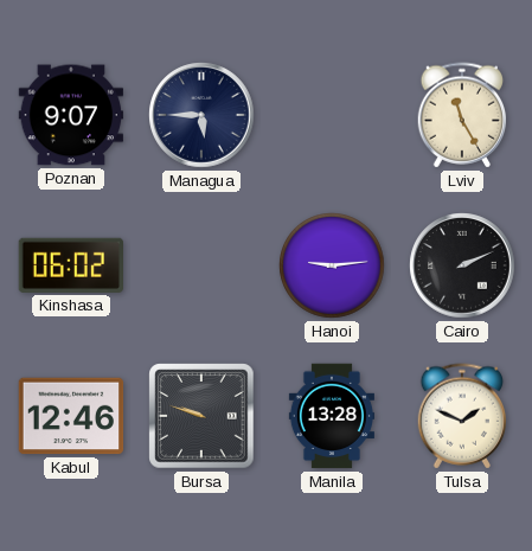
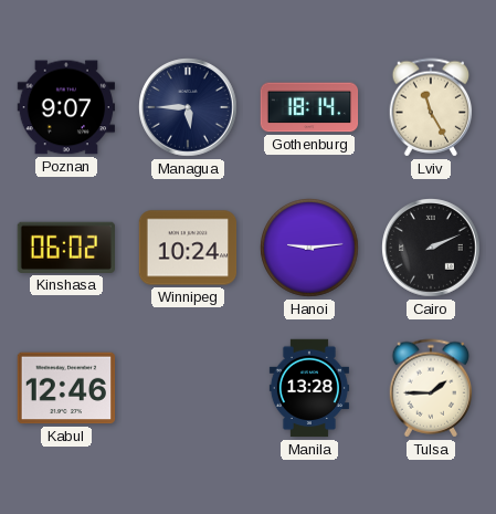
Gothenburg: none -> 18:14 (309, 107)
Winnipeg: none -> 10:24 (188, 248)
Bursa: 9:48 -> none (201, 416)
Tulsa: 1:49 -> 1:45 (431, 388)
